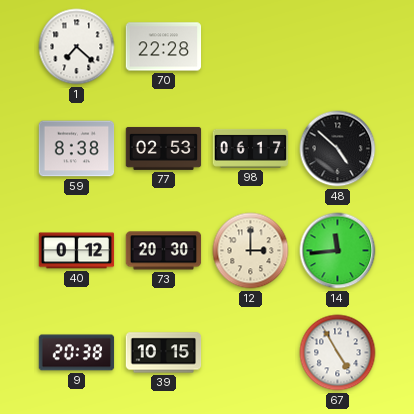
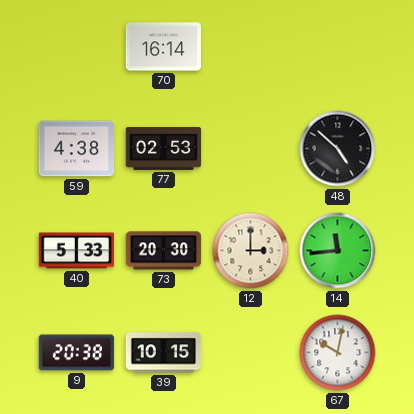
1: 7:22 -> none (77, 47)
70: 22:28 -> 16:14 (164, 47)
59: 8:38 -> 4:38 (77, 149)
98: 06:17 -> none (251, 148)
40: 0:12 -> 5:33 (77, 251)
67: 4:55 -> 10:02 (338, 353)
